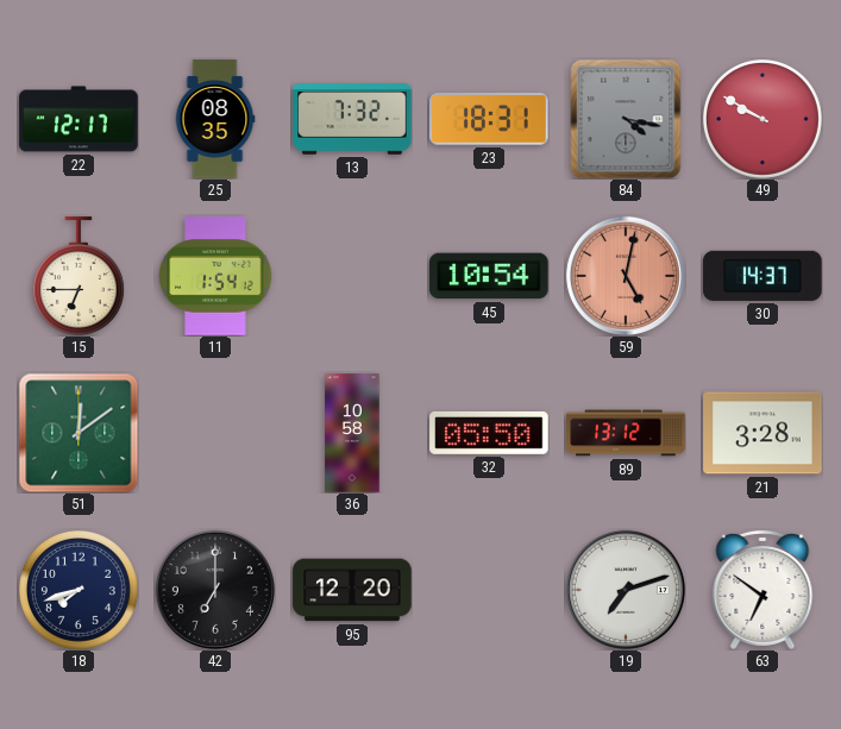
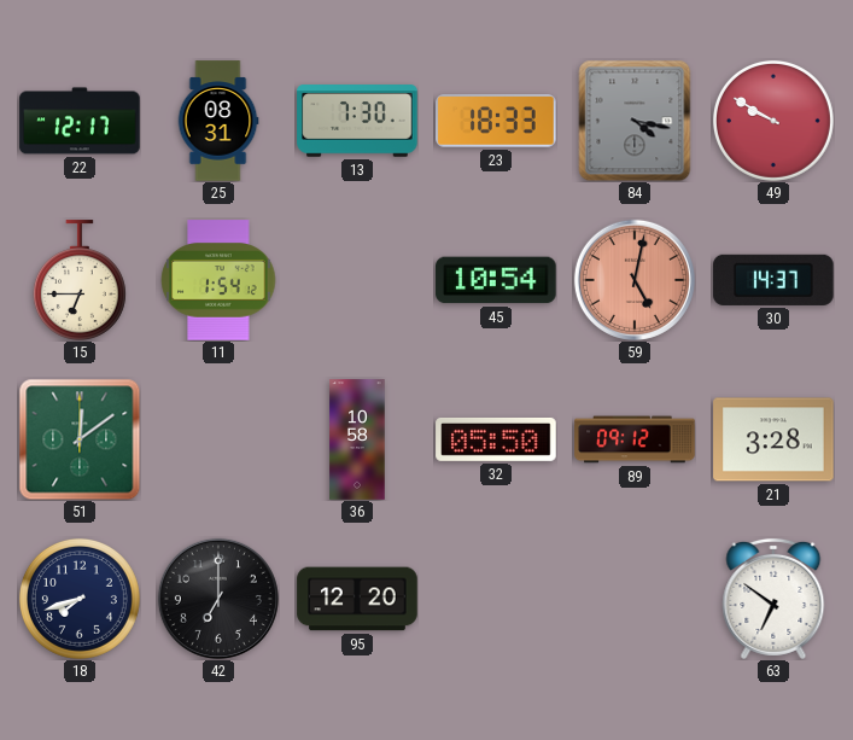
25: 08:35 -> 08:31 (218, 121)
13: 7:32 -> 7:30 (357, 121)
23: 18:31 -> 18:33 (496, 121)
89: 13:12 -> 09:12 (635, 439)
19: 7:12 -> none (626, 590)
